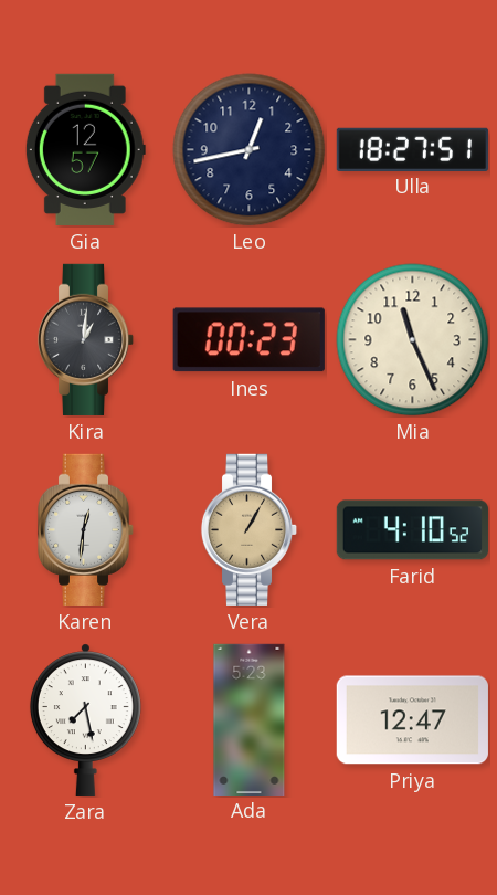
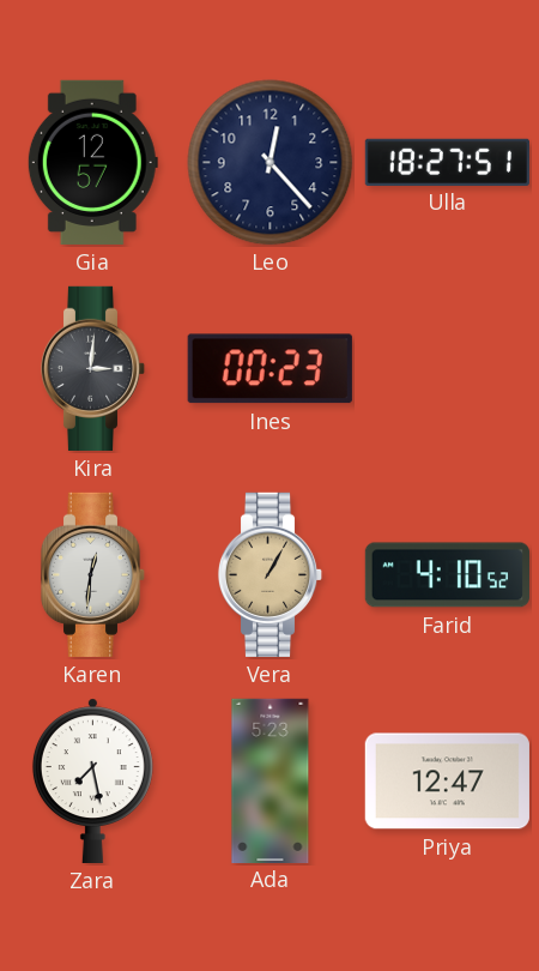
Leo: 12:43 -> 12:23 (271, 163)
Kira: 1:01 -> 3:01 (93, 368)
Mia: 11:26 -> none (413, 340)
